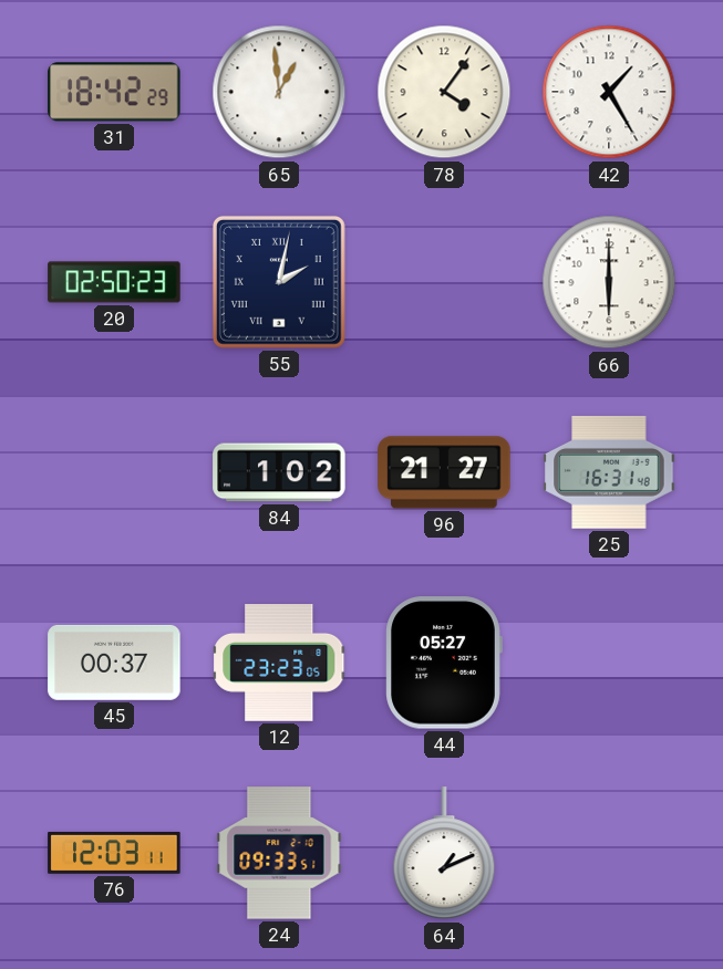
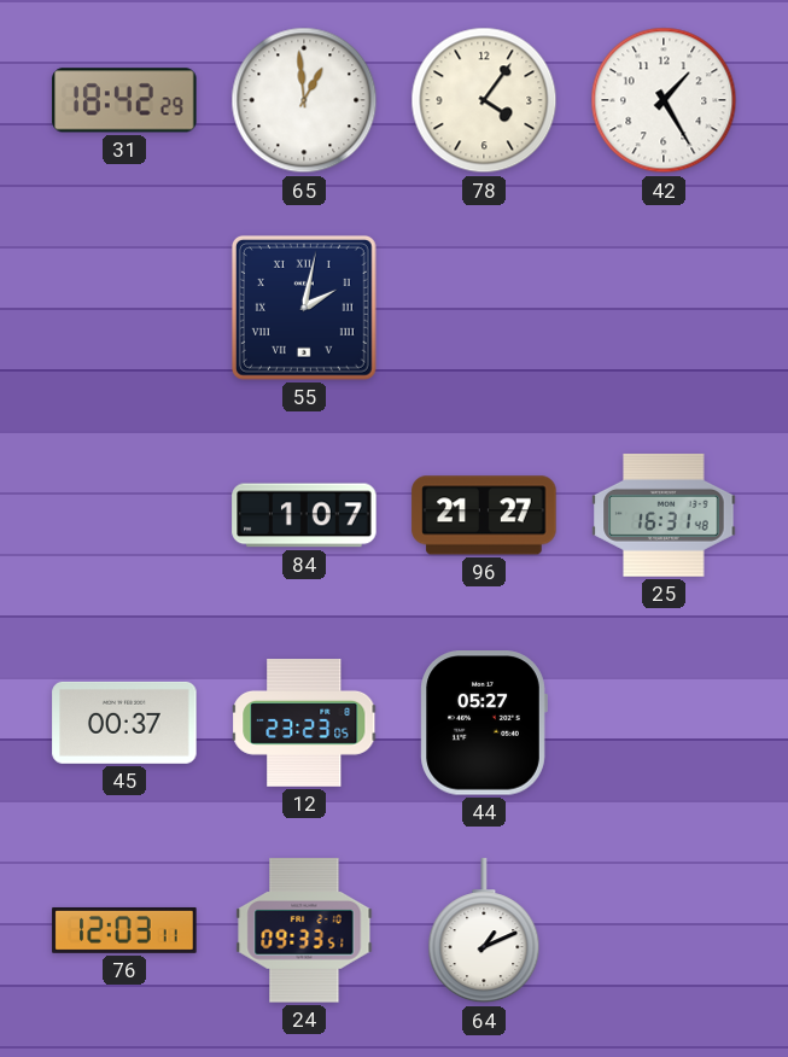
20: 02:50 -> none (114, 282)
66: 6:00 -> none (609, 282)
84: 1:02 -> 1:07 (304, 515)
